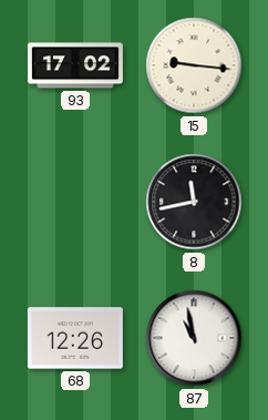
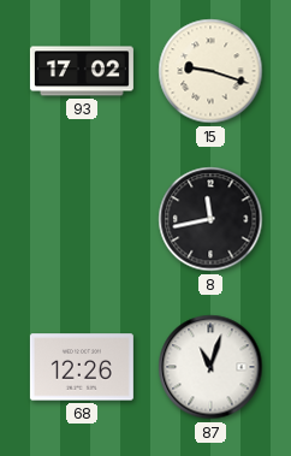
15: 9:16 -> 9:18 (210, 71)
87: 10:58 -> 11:03 (210, 367)
